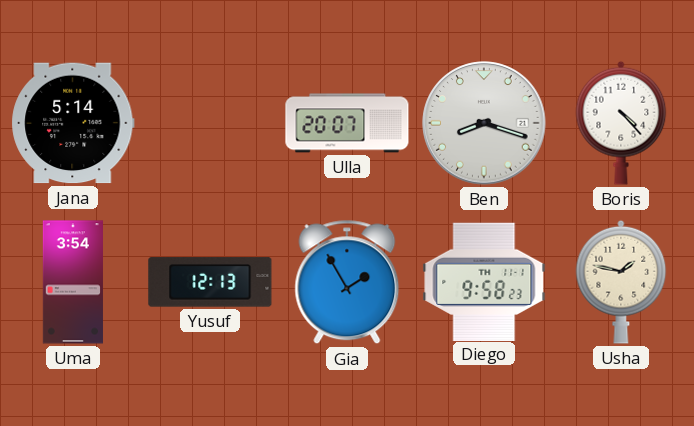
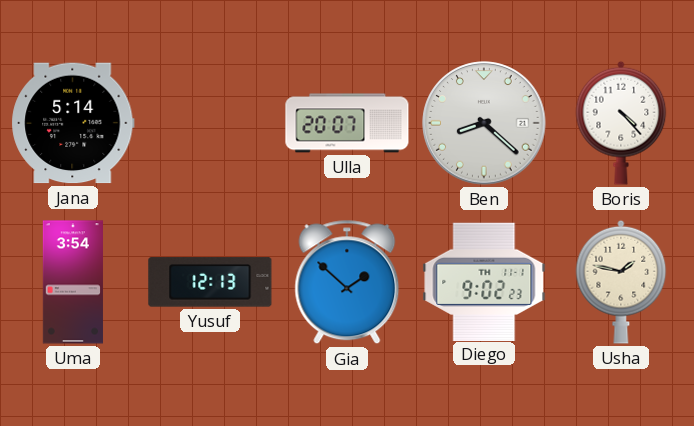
Ben: 8:18 -> 8:22 (484, 123)
Gia: 1:55 -> 1:52 (347, 282)
Diego: 9:58 -> 9:02 (484, 281)
